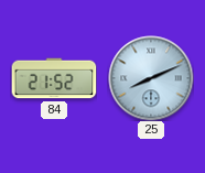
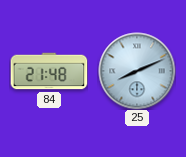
84: 21:52 -> 21:48 (49, 71)
